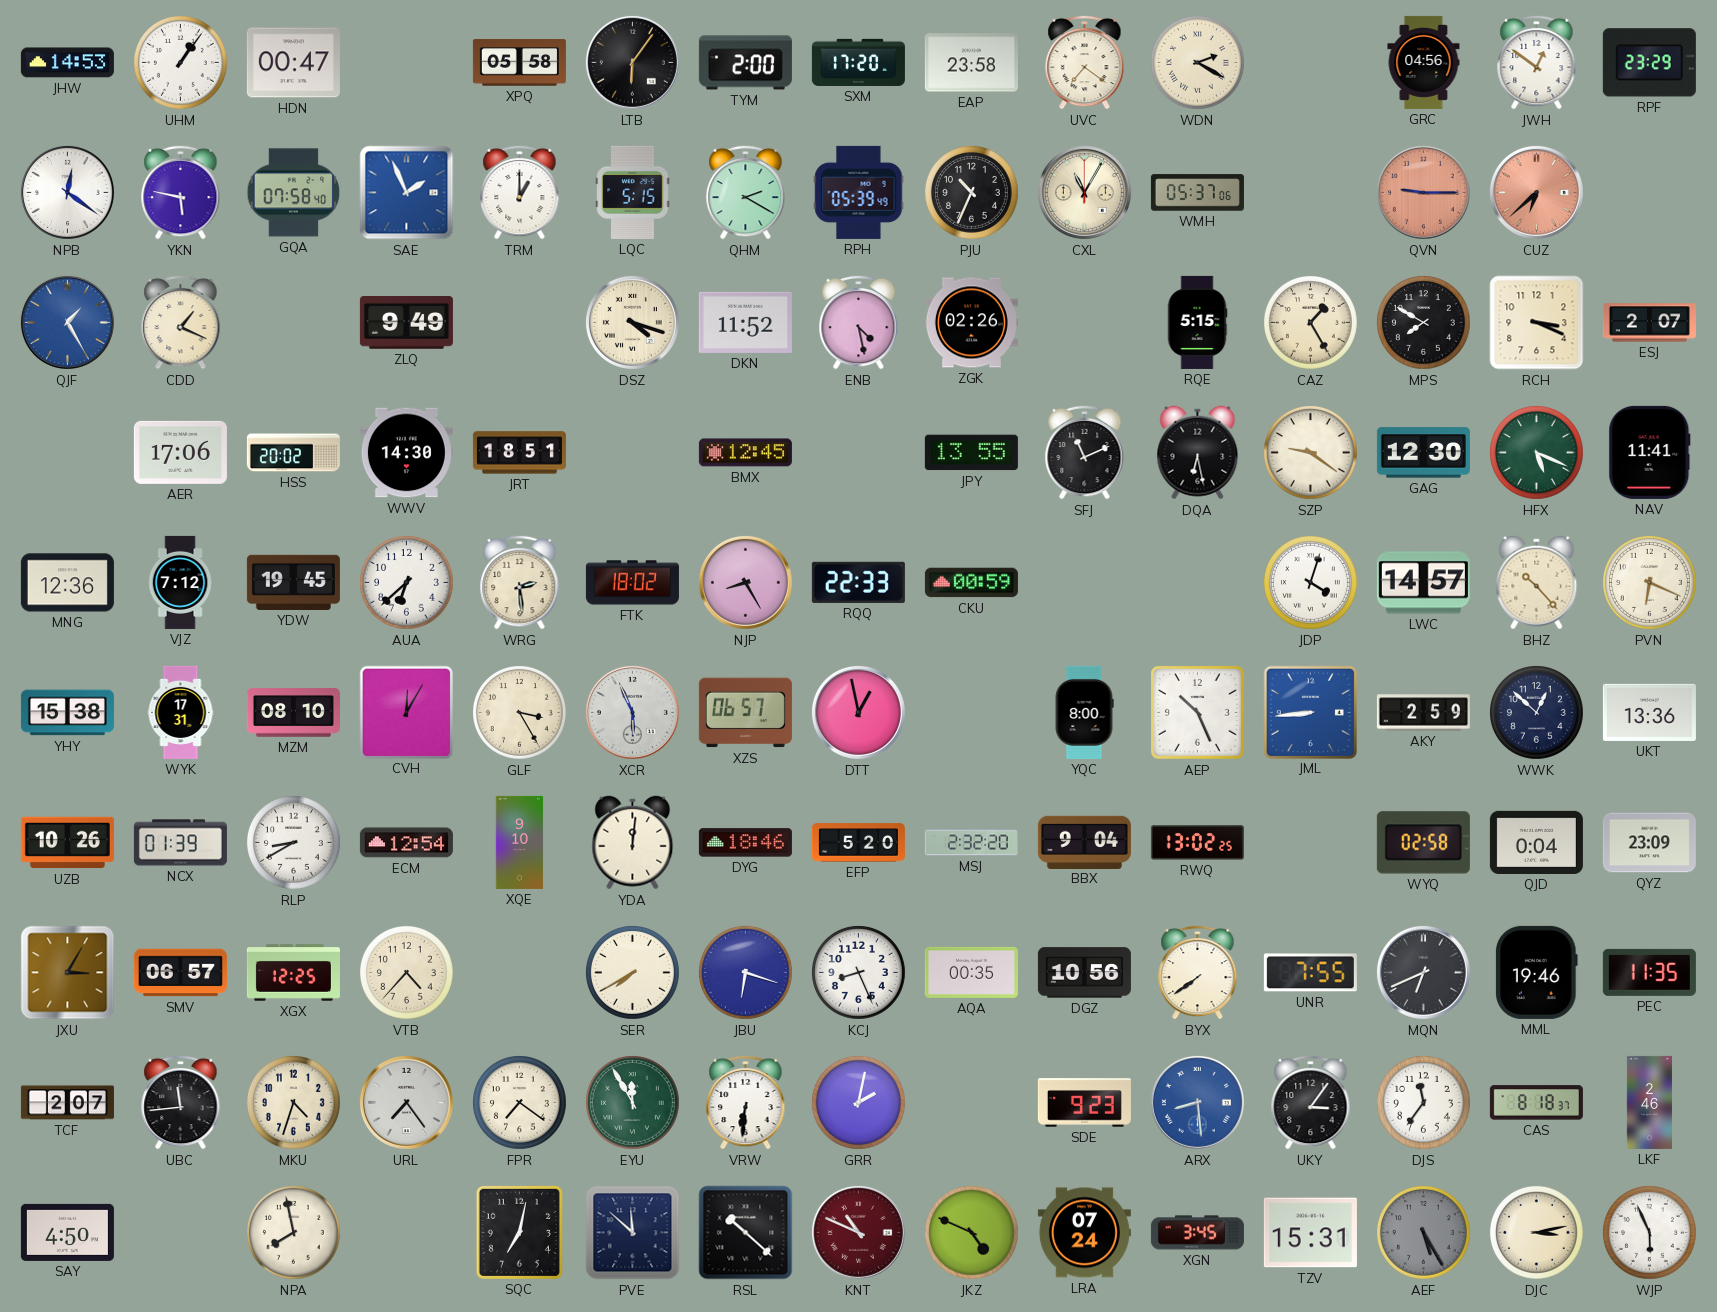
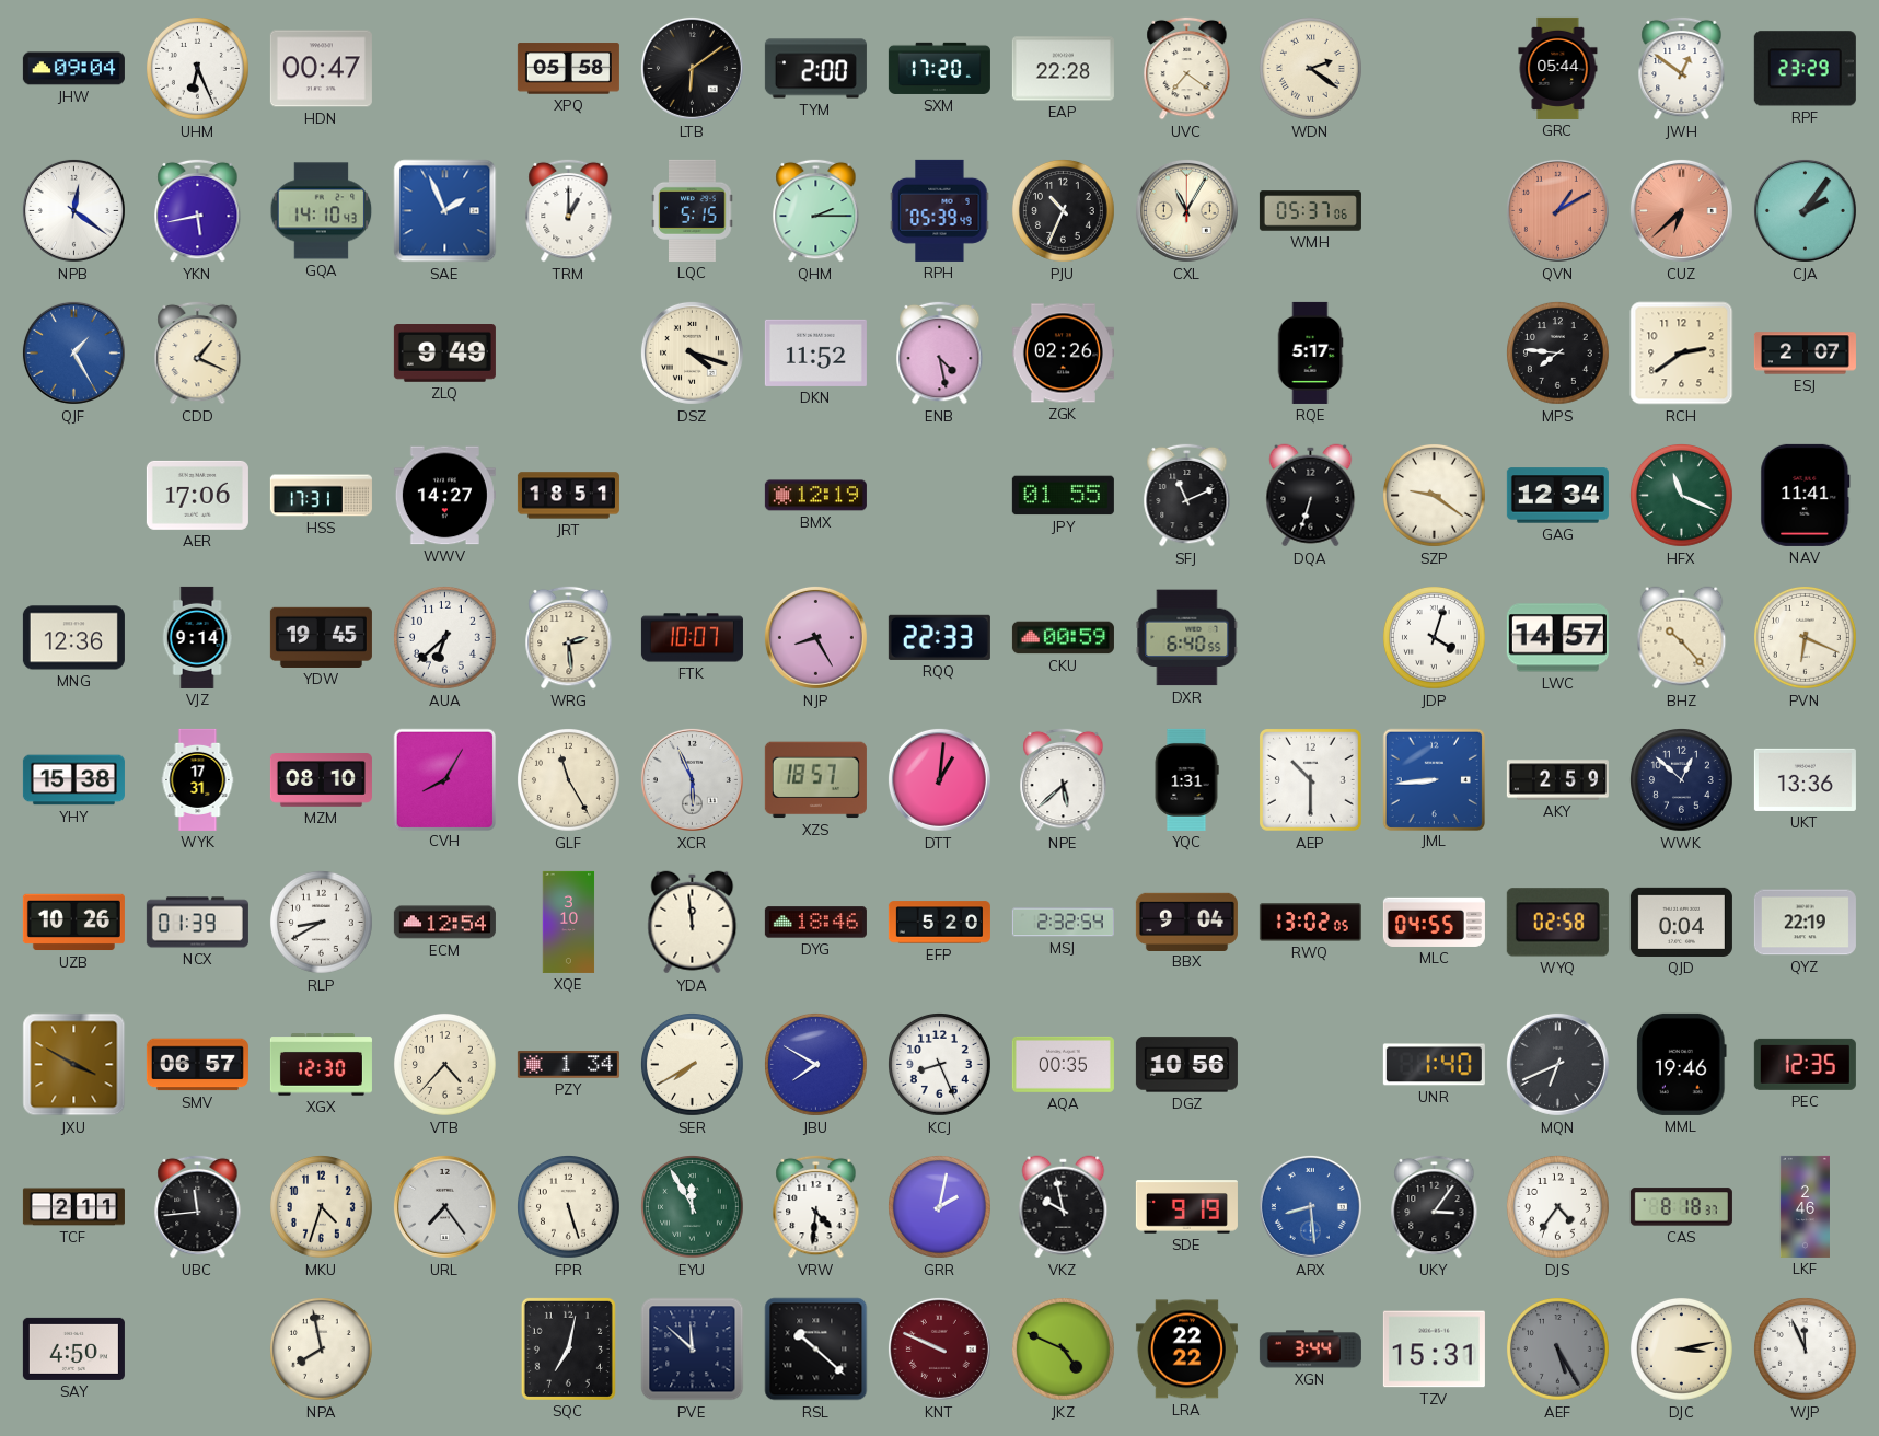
JHW: 14:53 -> 09:04 (73, 69)
UHM: 1:06 -> 6:26 (198, 69)
LTB: 6:06 -> 6:09 (692, 68)
EAP: 23:58 -> 22:28 (1063, 69)
WDN: 2:20 -> 2:21 (1311, 69)
GRC: 04:56 -> 05:44 (1558, 68)
YKN: 5:47 -> 5:43 (198, 210)
GQA: 07:58 -> 14:10 (322, 211)
QHM: 2:20 -> 2:15 (816, 210)
QVN: 9:15 -> 1:10 (1557, 210)
CJA: none -> 2:06 (1805, 210)
RQE: 5:15 -> 5:17 (1310, 352)
CAZ: 1:25 -> none (1311, 323)
MPS: 7:50 -> 7:46 (1558, 354)
RCH: 3:19 -> 2:39 (1682, 354)
HSS: 20:02 -> 17:31 (321, 496)
WWV: 14:30 -> 14:27 (444, 496)
BMX: 12:45 -> 12:19 (815, 496)
JPY: 13:55 -> 01:55 (1063, 496)
DQA: 6:28 -> 6:33 (1311, 496)
GAG: 12:30 -> 12:34 (1557, 496)
HFX: 5:19 -> 11:19 (1682, 496)
VJZ: 7:12 -> 9:14 (197, 637)
FTK: 18:02 -> 10:07 (692, 638)
DXR: none -> 6:40 (1187, 638)
CVH: 12:05 -> 8:05 (444, 779)
GLF: 3:25 -> 11:25 (569, 780)
XZS: 06:57 -> 18:57 (815, 780)
DTT: 12:58 -> 1:01 (939, 779)
NPE: none -> 5:38 (1064, 779)
YQC: 8:00 -> 1:31 (1186, 779)
AEP: 10:26 -> 10:30 (1311, 780)
XQE: 9:10 -> 3:10 (569, 922)
YDA: 12:01 -> 11:59 (693, 923)
MSJ: 2:32:20 -> 2:32:54 (1063, 923)
RWQ: 13:02:25 -> 13:02:05 (1310, 923)
MLC: none -> 04:55 (1434, 922)
QYZ: 23:09 -> 22:19 (1805, 923)
JXU: 3:05 -> 3:50 (74, 1065)
XGX: 12:25 -> 12:30 (321, 1065)
PZY: none -> 1:34 (568, 1065)
JBU: 6:18 -> 7:50 (816, 1065)
BYX: 7:39 -> none (1198, 972)
UNR: 7:55 -> 1:40 (1434, 1065)
PEC: 11:35 -> 12:35 (1805, 1064)
TCF: 2:07 -> 2:11 (73, 1207)
FPR: 7:21 -> 5:27 (569, 1207)
VRW: 6:31 -> 4:31 (816, 1206)
VKZ: none -> 9:58 (1064, 1207)
SDE: 9:23 -> 9:19 (1186, 1207)
DJS: 11:36 -> 4:36 (1558, 1207)
KNT: 10:49 -> 9:49 (939, 1348)
LRA: 07:24 -> 22:22 (1186, 1350)
XGN: 3:45 -> 3:44 (1310, 1350)
WJP: 5:56 -> 11:56 (1806, 1350)
